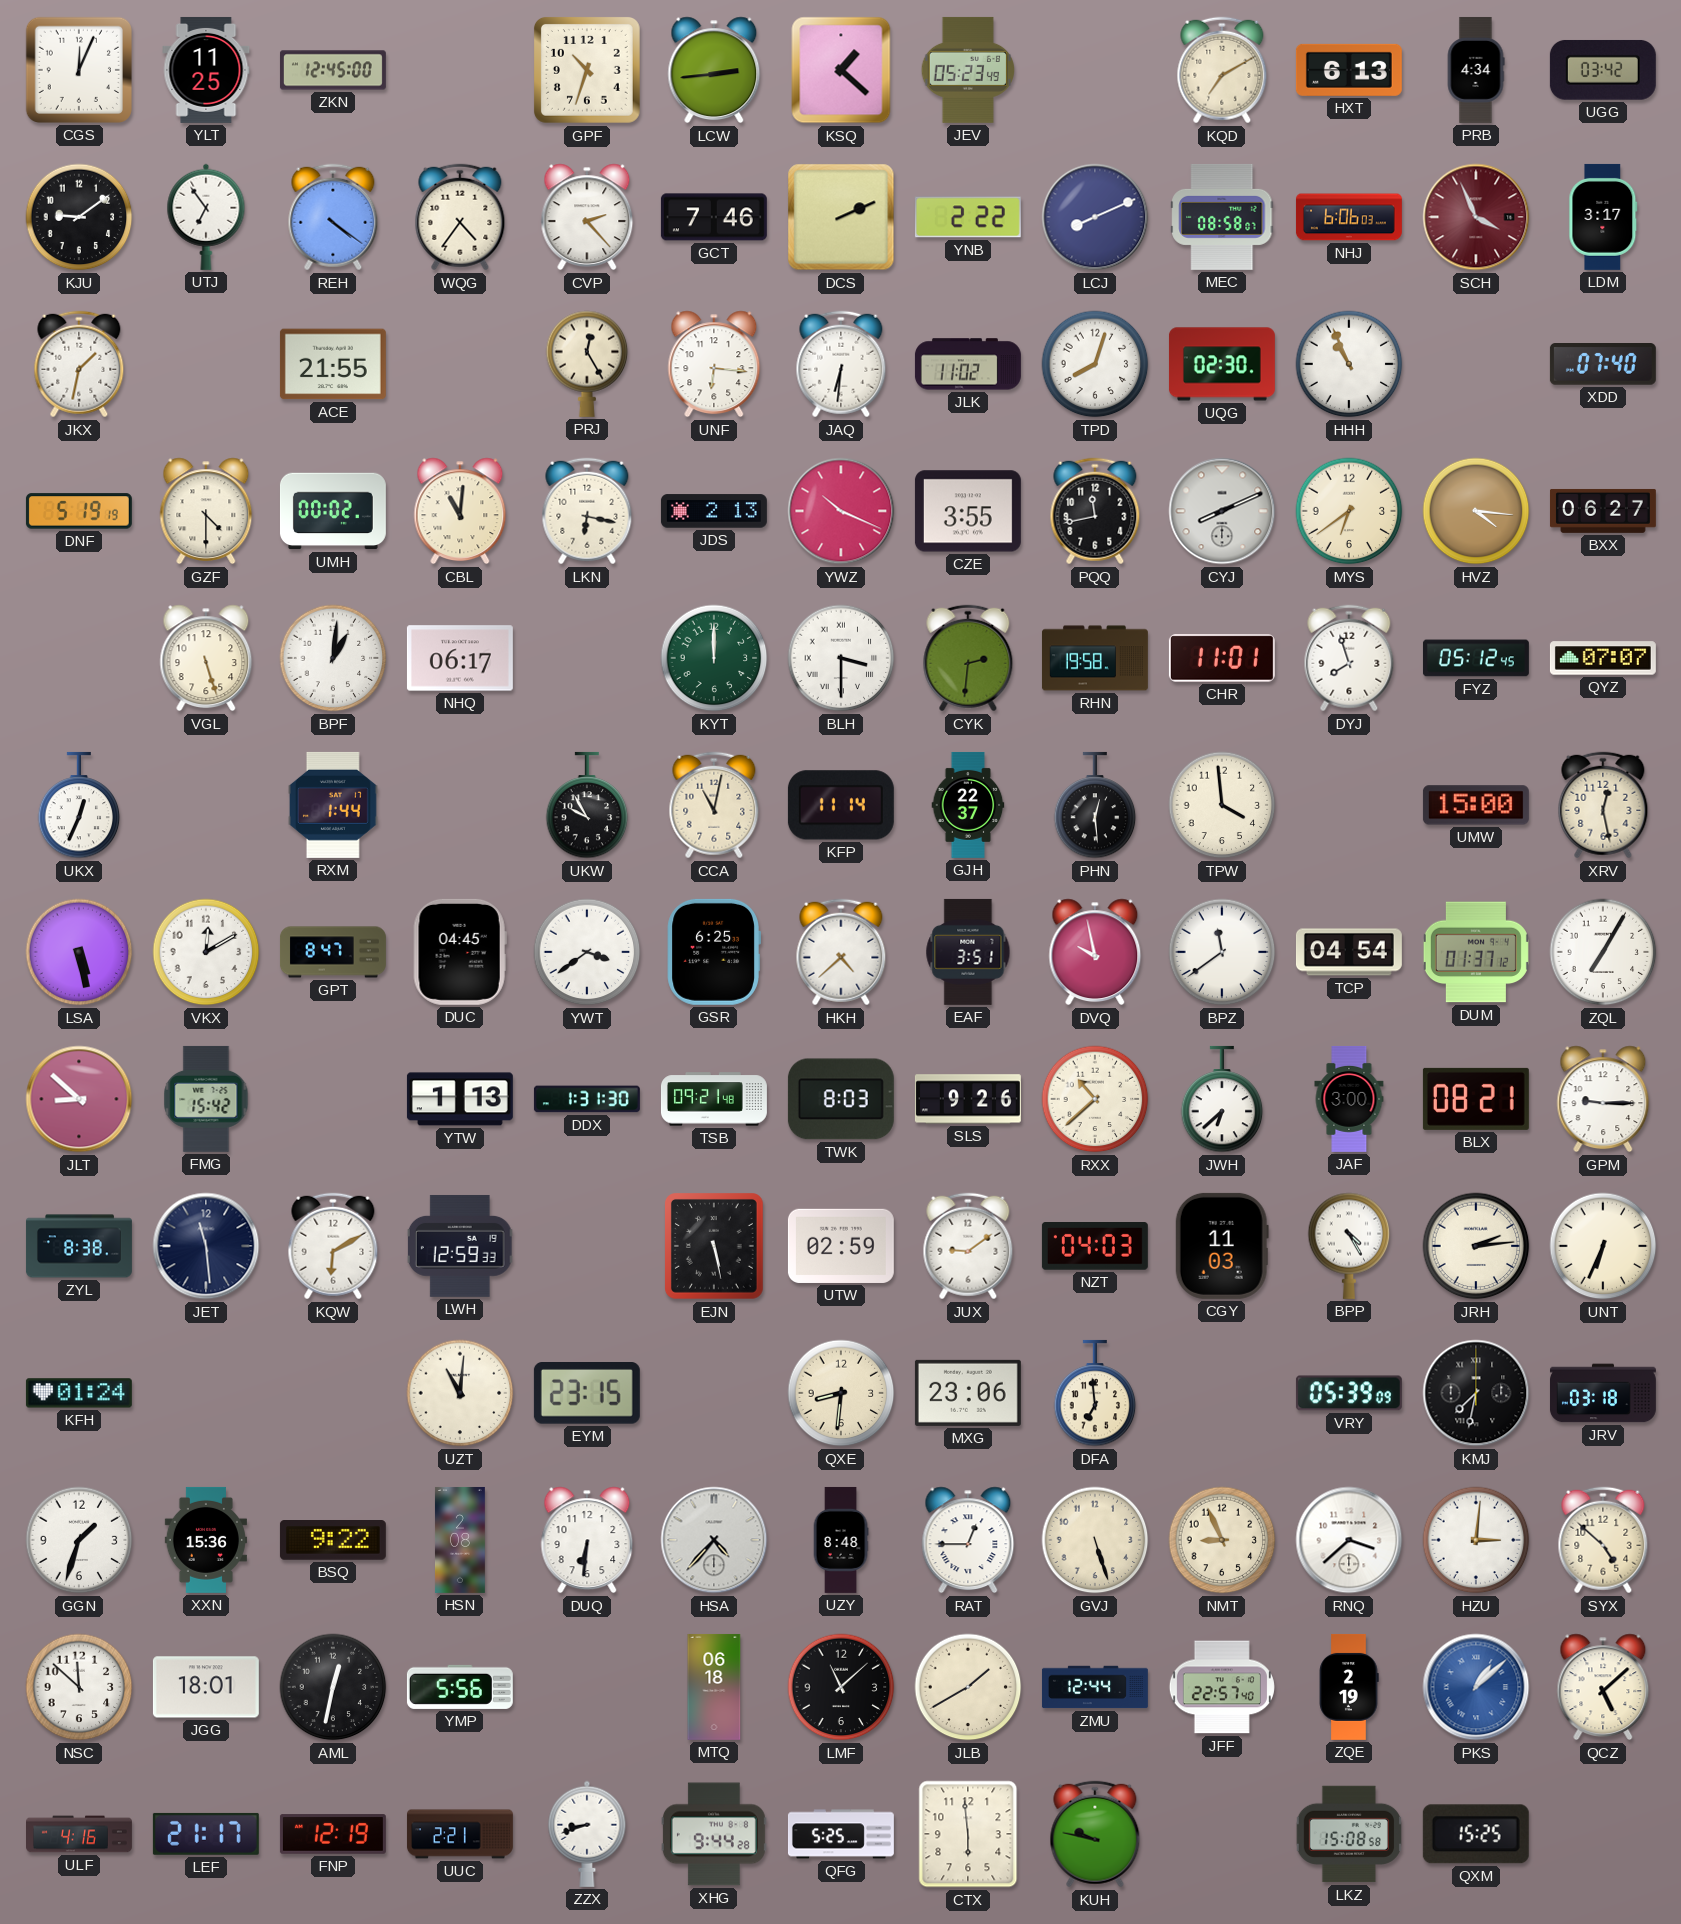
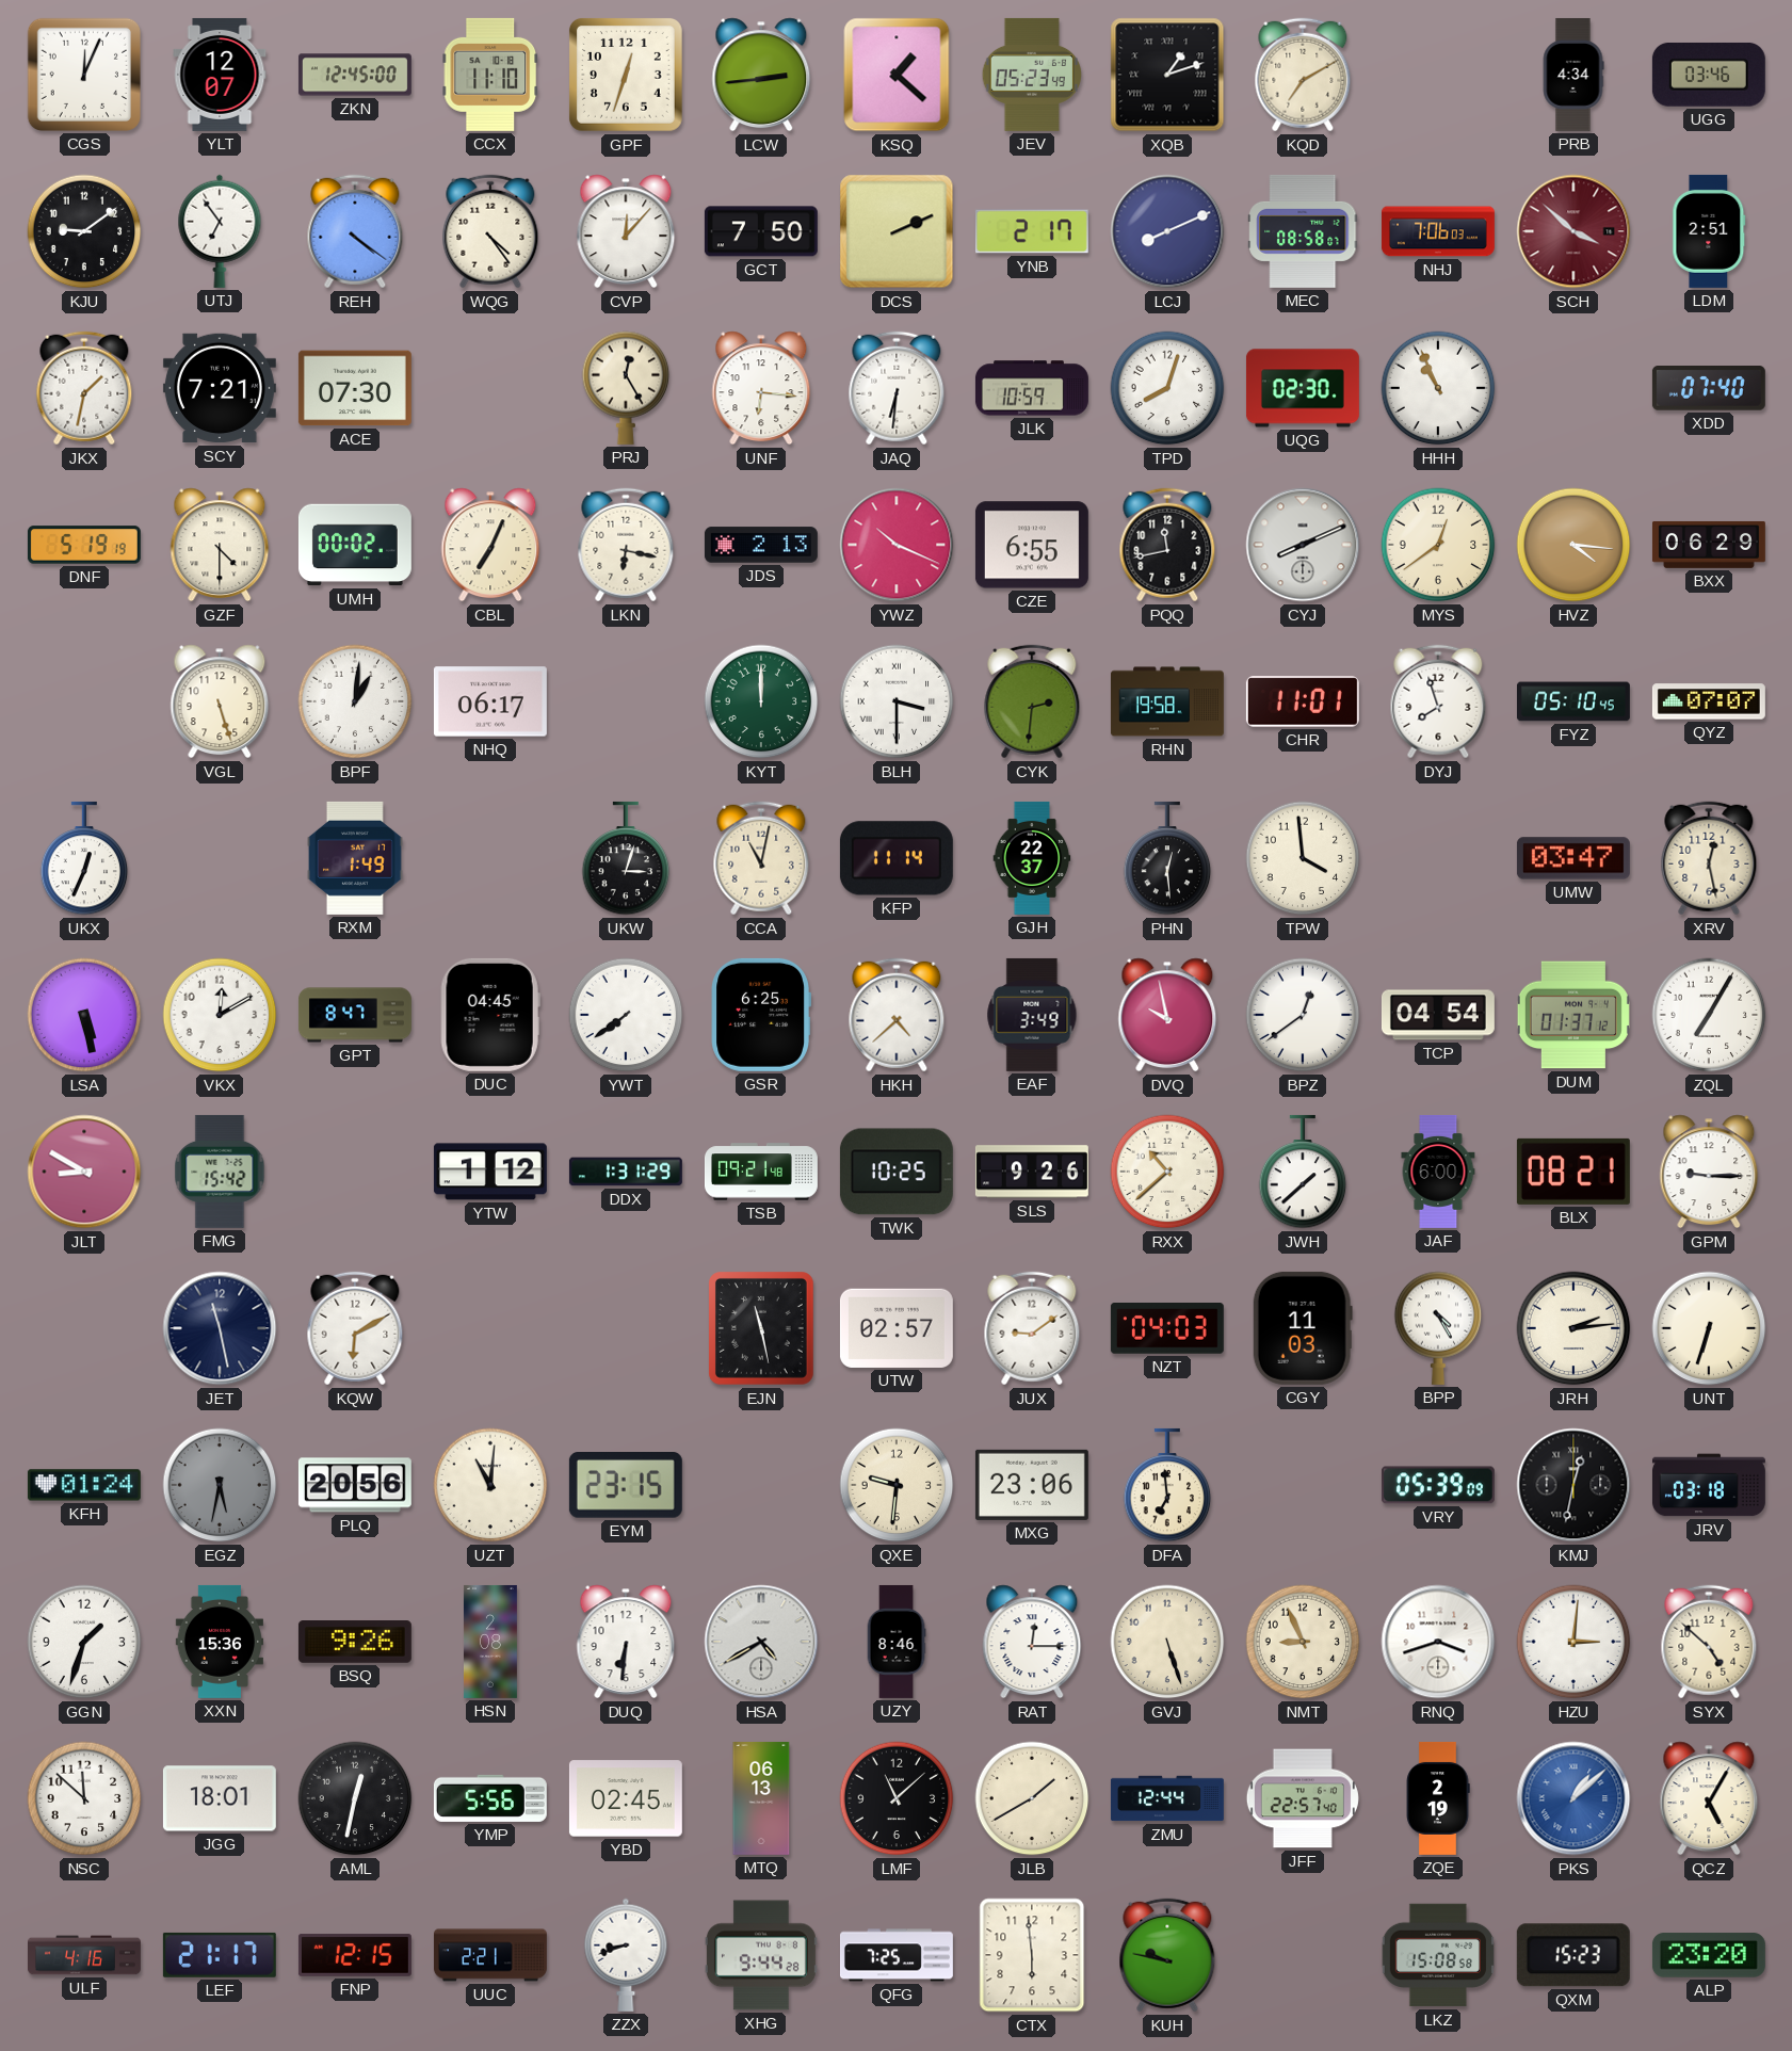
YLT: 11:25 -> 12:07 (220, 75)
CCX: none -> 11:10 (490, 75)
GPF: 10:33 -> 12:33 (626, 75)
XQB: none -> 1:12 (1167, 75)
HXT: 6:13 -> none (1349, 70)
UGG: 03:42 -> 03:46 (1709, 75)
WQG: 4:36 -> 4:24 (490, 231)
CVP: 2:23 -> 12:07 (626, 231)
GCT: 7:46 -> 7:50 (761, 231)
YNB: 2:22 -> 2:17 (1032, 231)
NHJ: 6:06 -> 7:06 (1438, 231)
SCH: 3:56 -> 3:52 (1573, 231)
LDM: 3:17 -> 2:51 (1709, 231)
SCY: none -> 7:21 (220, 388)
ACE: 21:55 -> 07:30 (355, 388)
JLK: 11:02 -> 10:59 (1032, 388)
CBL: 11:01 -> 7:04 (490, 545)
CZE: 3:55 -> 6:55 (1032, 545)
MYS: 6:39 -> 12:39 (1438, 545)
BXX: 06:27 -> 06:29 (1709, 545)
FYZ: 05:12 -> 05:10 (1573, 701)
RXM: 1:44 -> 1:49 (355, 858)
UKW: 9:55 -> 3:03 (626, 858)
UMW: 15:00 -> 03:47 (1573, 858)
YWT: 3:39 -> 7:39 (626, 1015)
EAF: 3:51 -> 3:49 (1032, 1015)
BPZ: 11:39 -> 12:39 (1303, 1015)
JLT: 8:52 -> 8:50 (84, 1172)
YTW: 1:13 -> 1:12 (490, 1172)
DDX: 1:31:30 -> 1:31:29 (626, 1172)
TWK: 8:03 -> 10:25 (897, 1172)
JWH: 6:38 -> 1:38 (1303, 1172)
JAF: 3:00 -> 6:00 (1438, 1172)
ZYL: 8:38 -> none (79, 1246)
JET: 11:29 -> 11:28 (220, 1328)
LWH: 12:59 -> none (460, 1246)
EJN: 5:28 -> 11:28 (762, 1329)
UTW: 02:59 -> 02:57 (897, 1328)
UNT: 6:34 -> 6:33 (1709, 1328)
EGZ: none -> 5:32 (220, 1485)
PLQ: none -> 20:56 (355, 1485)
QXE: 8:31 -> 9:31 (897, 1485)
KMJ: 7:32 -> 12:32 (1573, 1485)
BSQ: 9:22 -> 9:26 (355, 1643)
HSA: 4:37 -> 4:40 (761, 1642)
UZY: 8:48 -> 8:46 (897, 1642)
RAT: 12:45 -> 12:15 (1032, 1642)
RNQ: 3:38 -> 3:42 (1438, 1642)
YBD: none -> 02:45 (626, 1798)
MTQ: 06:18 -> 06:13 (761, 1798)
QCZ: 5:08 -> 5:05 (1709, 1798)
FNP: 12:19 -> 12:15 (355, 1955)
QFG: 5:25 -> 7:25 (897, 1955)
QXM: 15:25 -> 15:23 (1573, 1955)
ALP: none -> 23:20 (1709, 1955)
